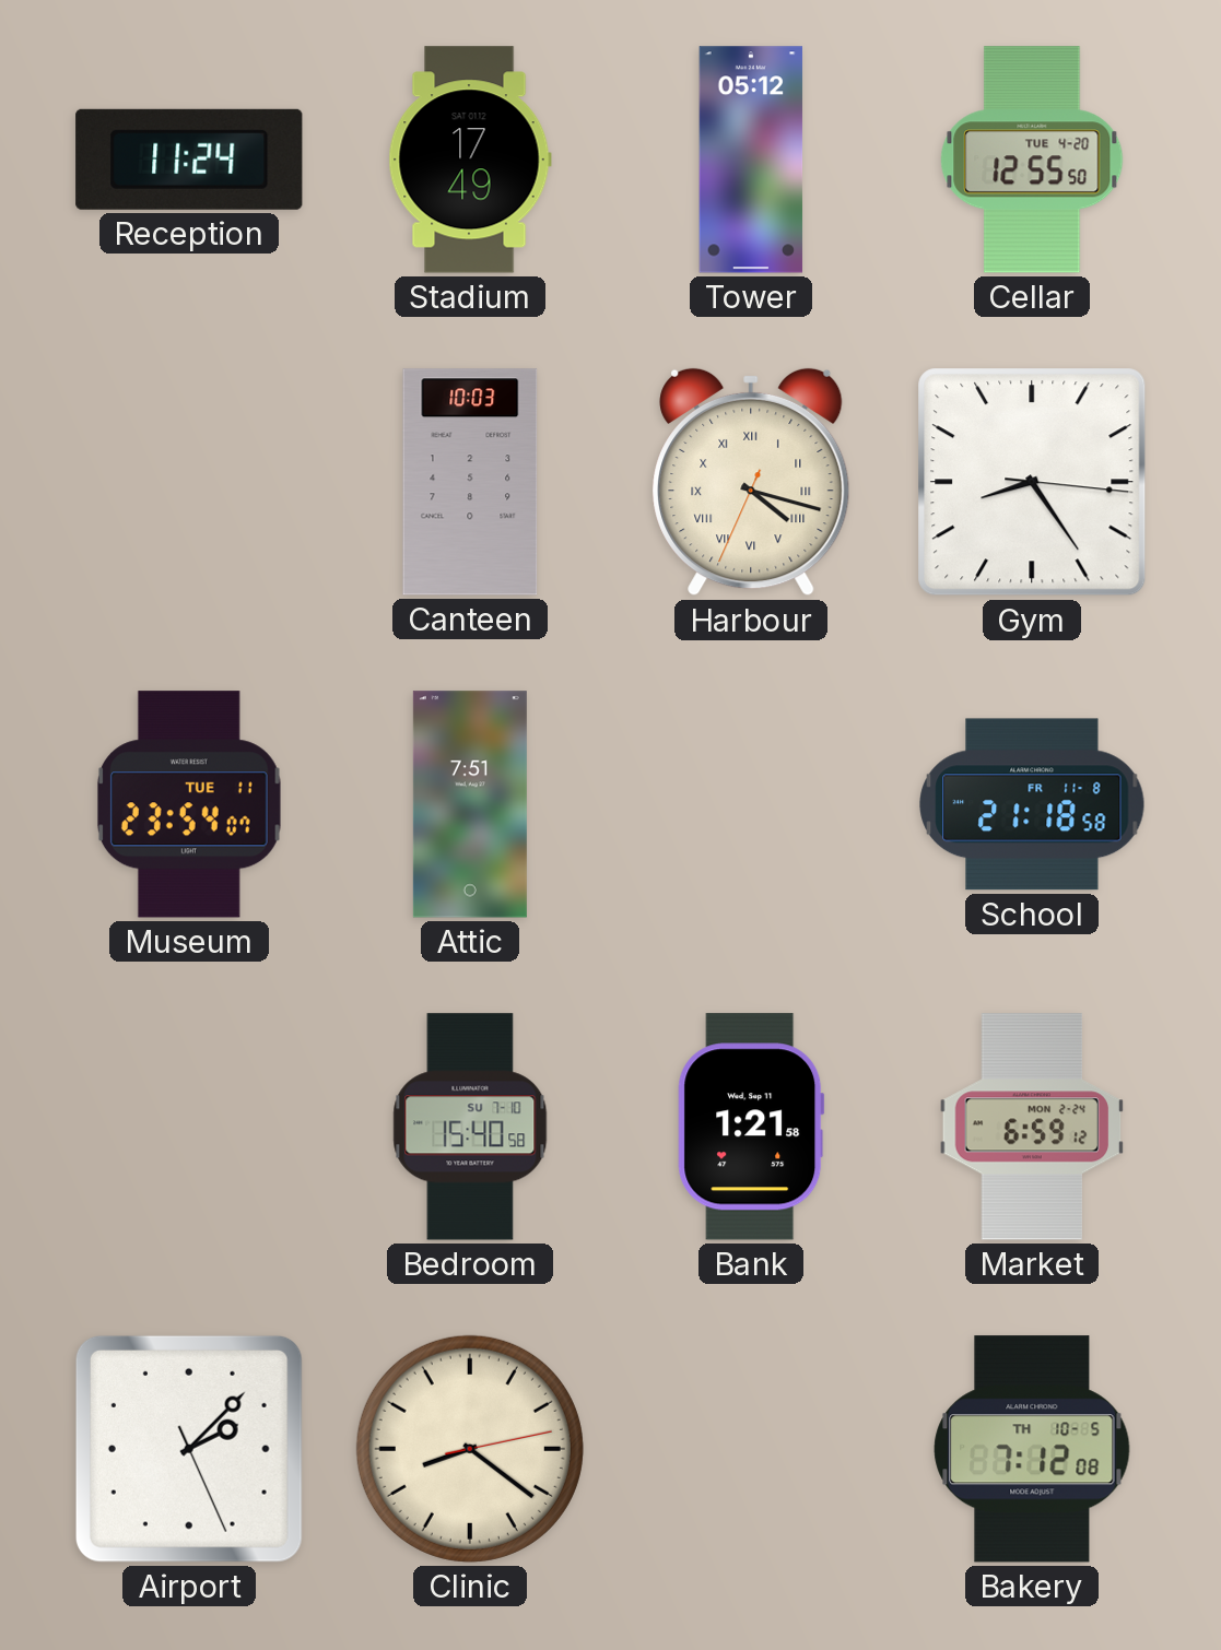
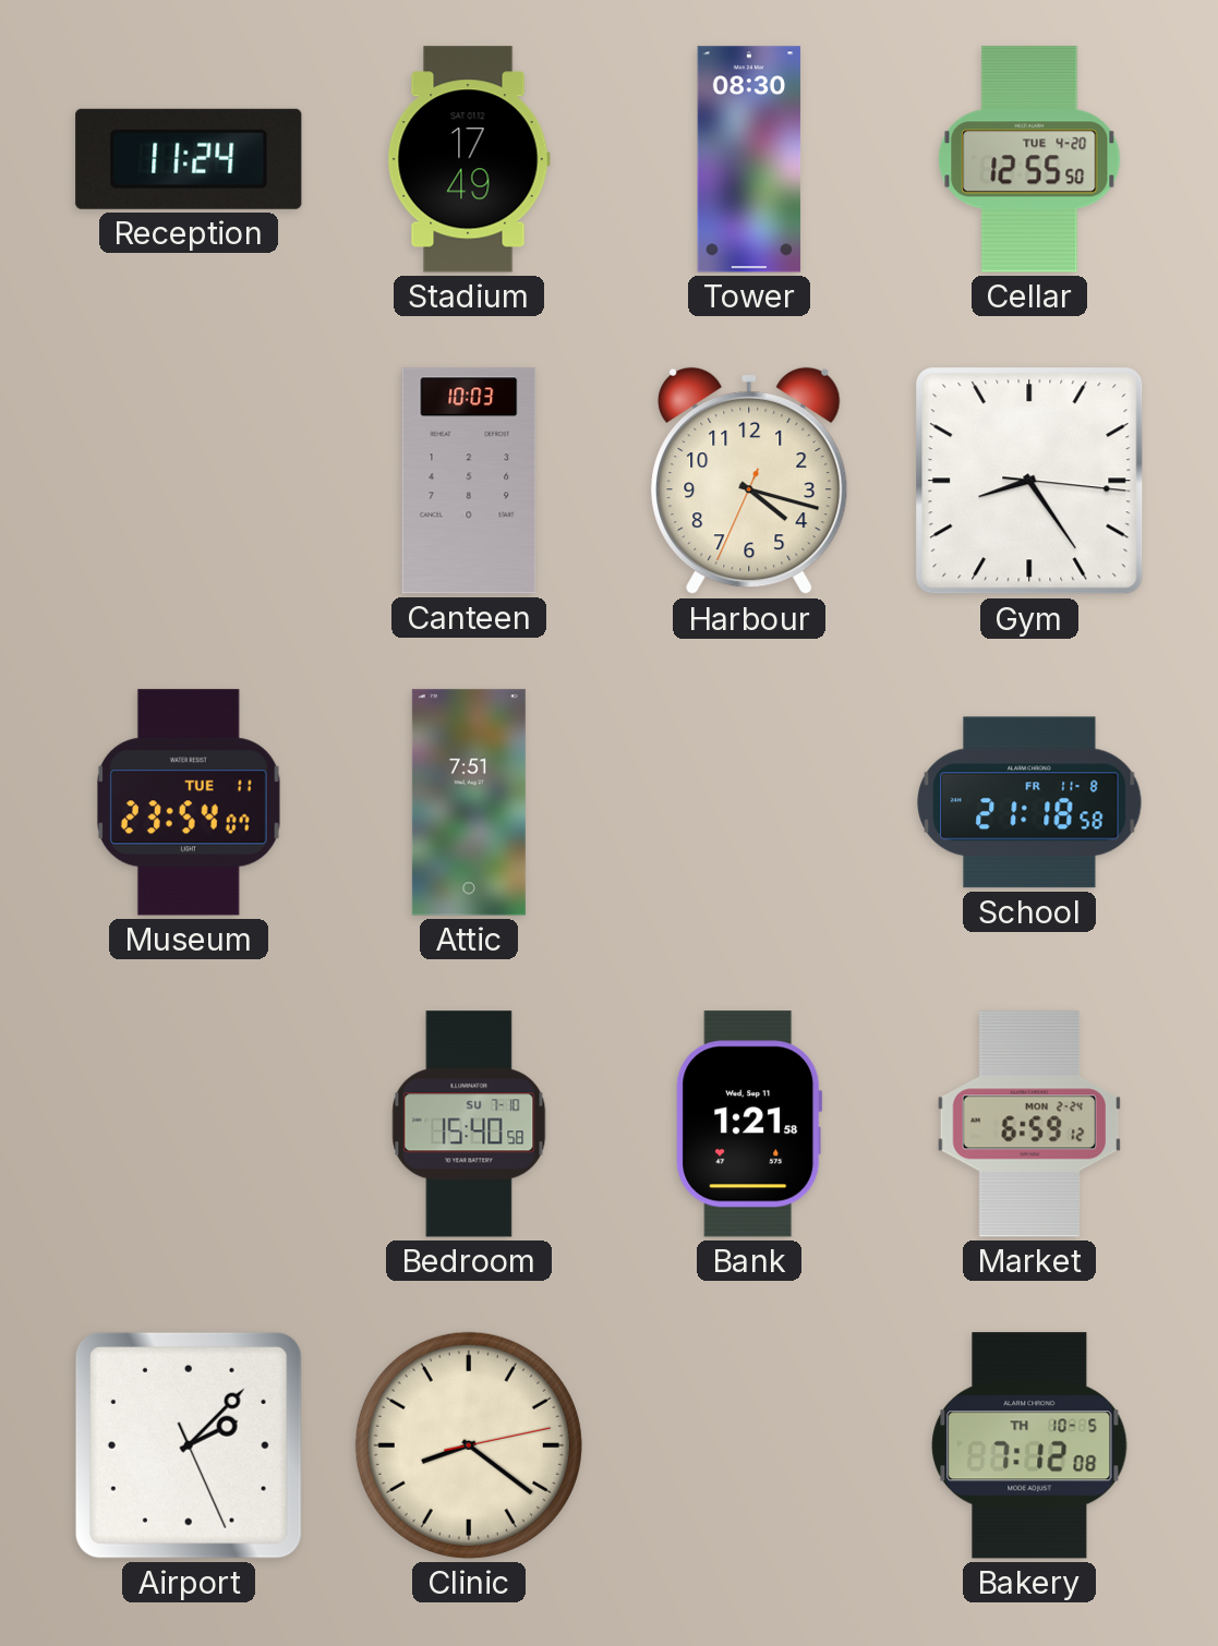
Tower: 05:12 -> 08:30 (749, 159)
Harbour numerals: Roman -> Arabic (749, 481)
